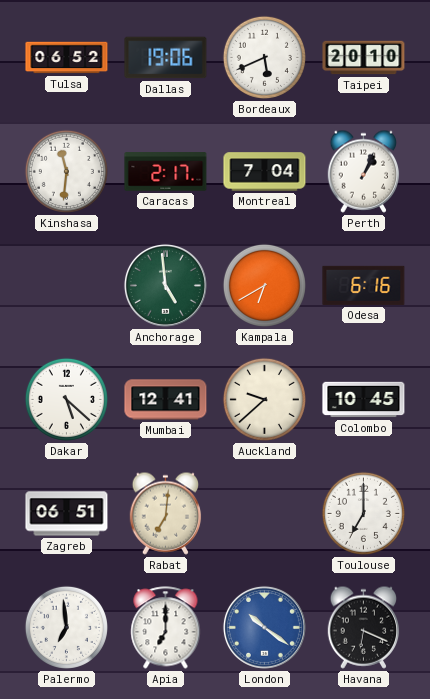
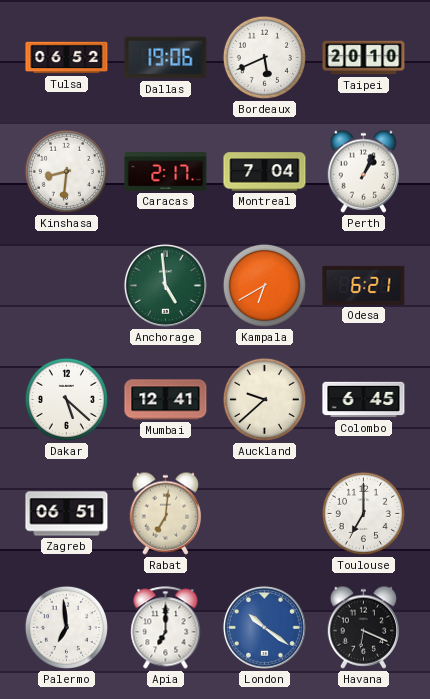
Kinshasa: 11:31 -> 8:31 (66, 171)
Odesa: 6:16 -> 6:21 (364, 285)
Colombo: 10:45 -> 6:45 (364, 400)
